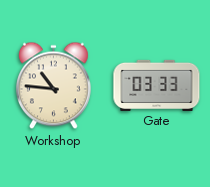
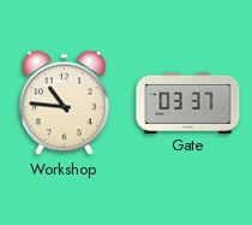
Gate: 03:33 -> 03:37 (188, 102)
